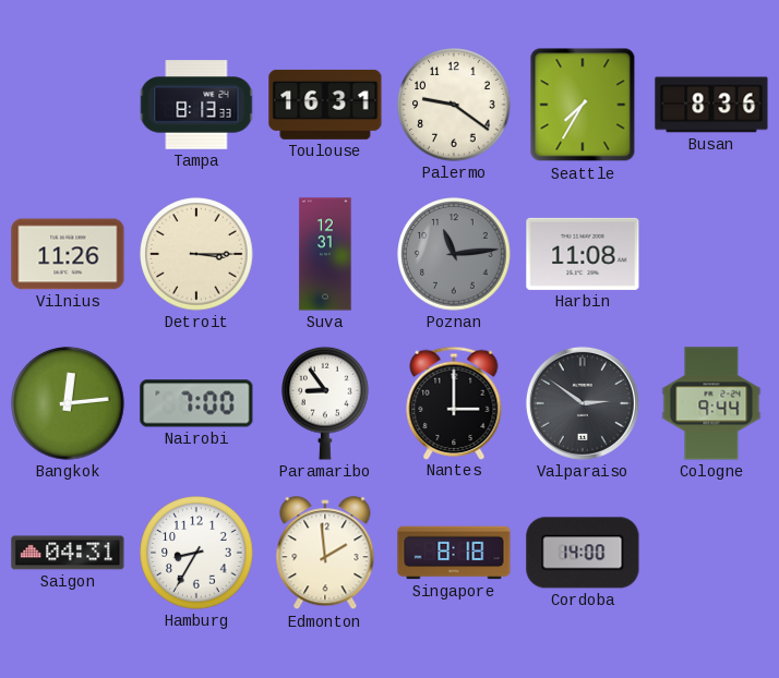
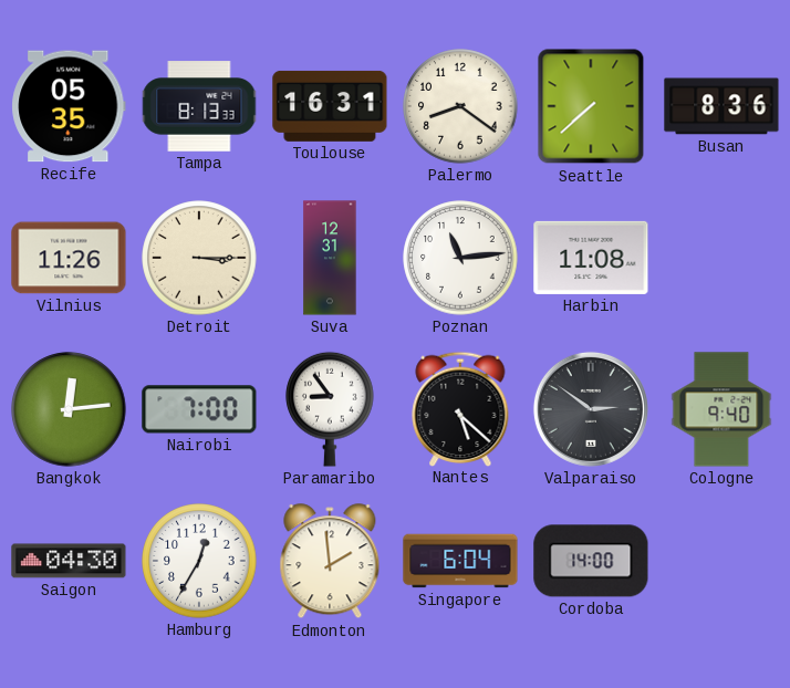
Recife: none -> 05:35 (69, 106)
Palermo: 9:21 -> 8:21 (460, 106)
Seattle: 7:35 -> 7:38 (591, 106)
Poznan dial: grey -> white (460, 258)
Nantes: 3:00 -> 5:22 (460, 408)
Cologne: 9:44 -> 9:40 (721, 409)
Saigon: 04:31 -> 04:30 (69, 561)
Hamburg: 8:35 -> 12:35 (199, 561)
Singapore: 8:18 -> 6:04 (460, 561)
